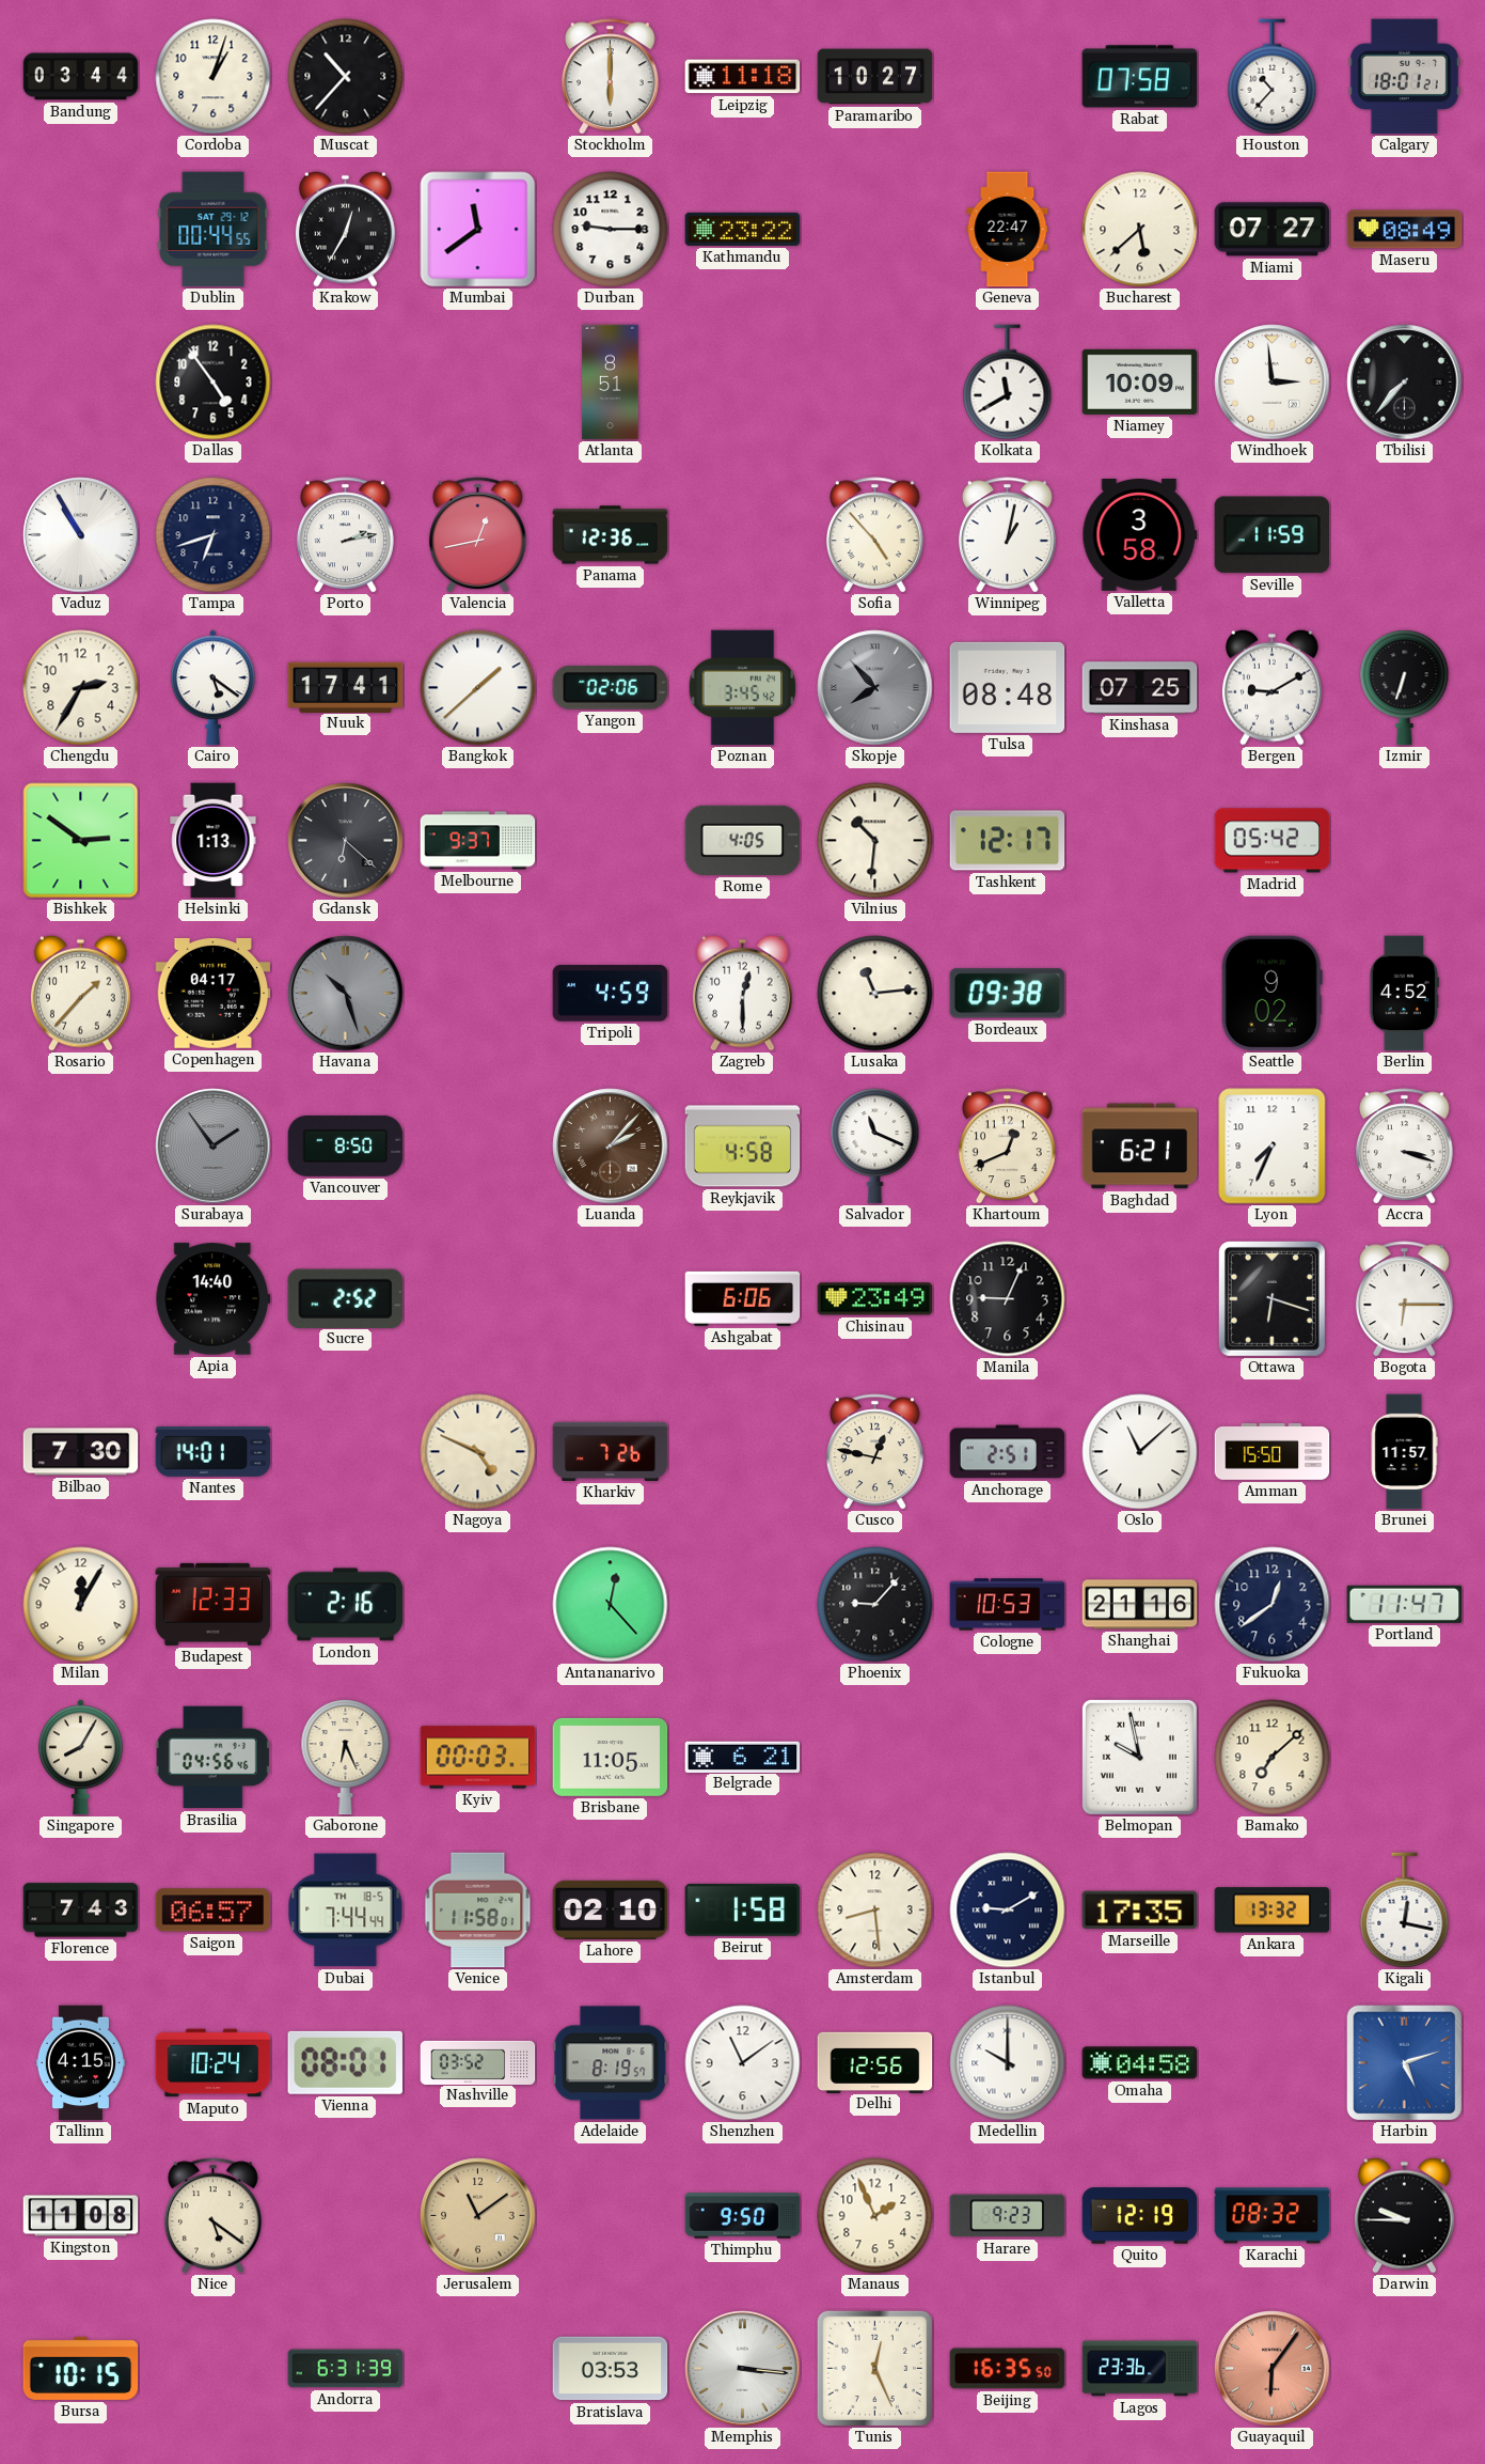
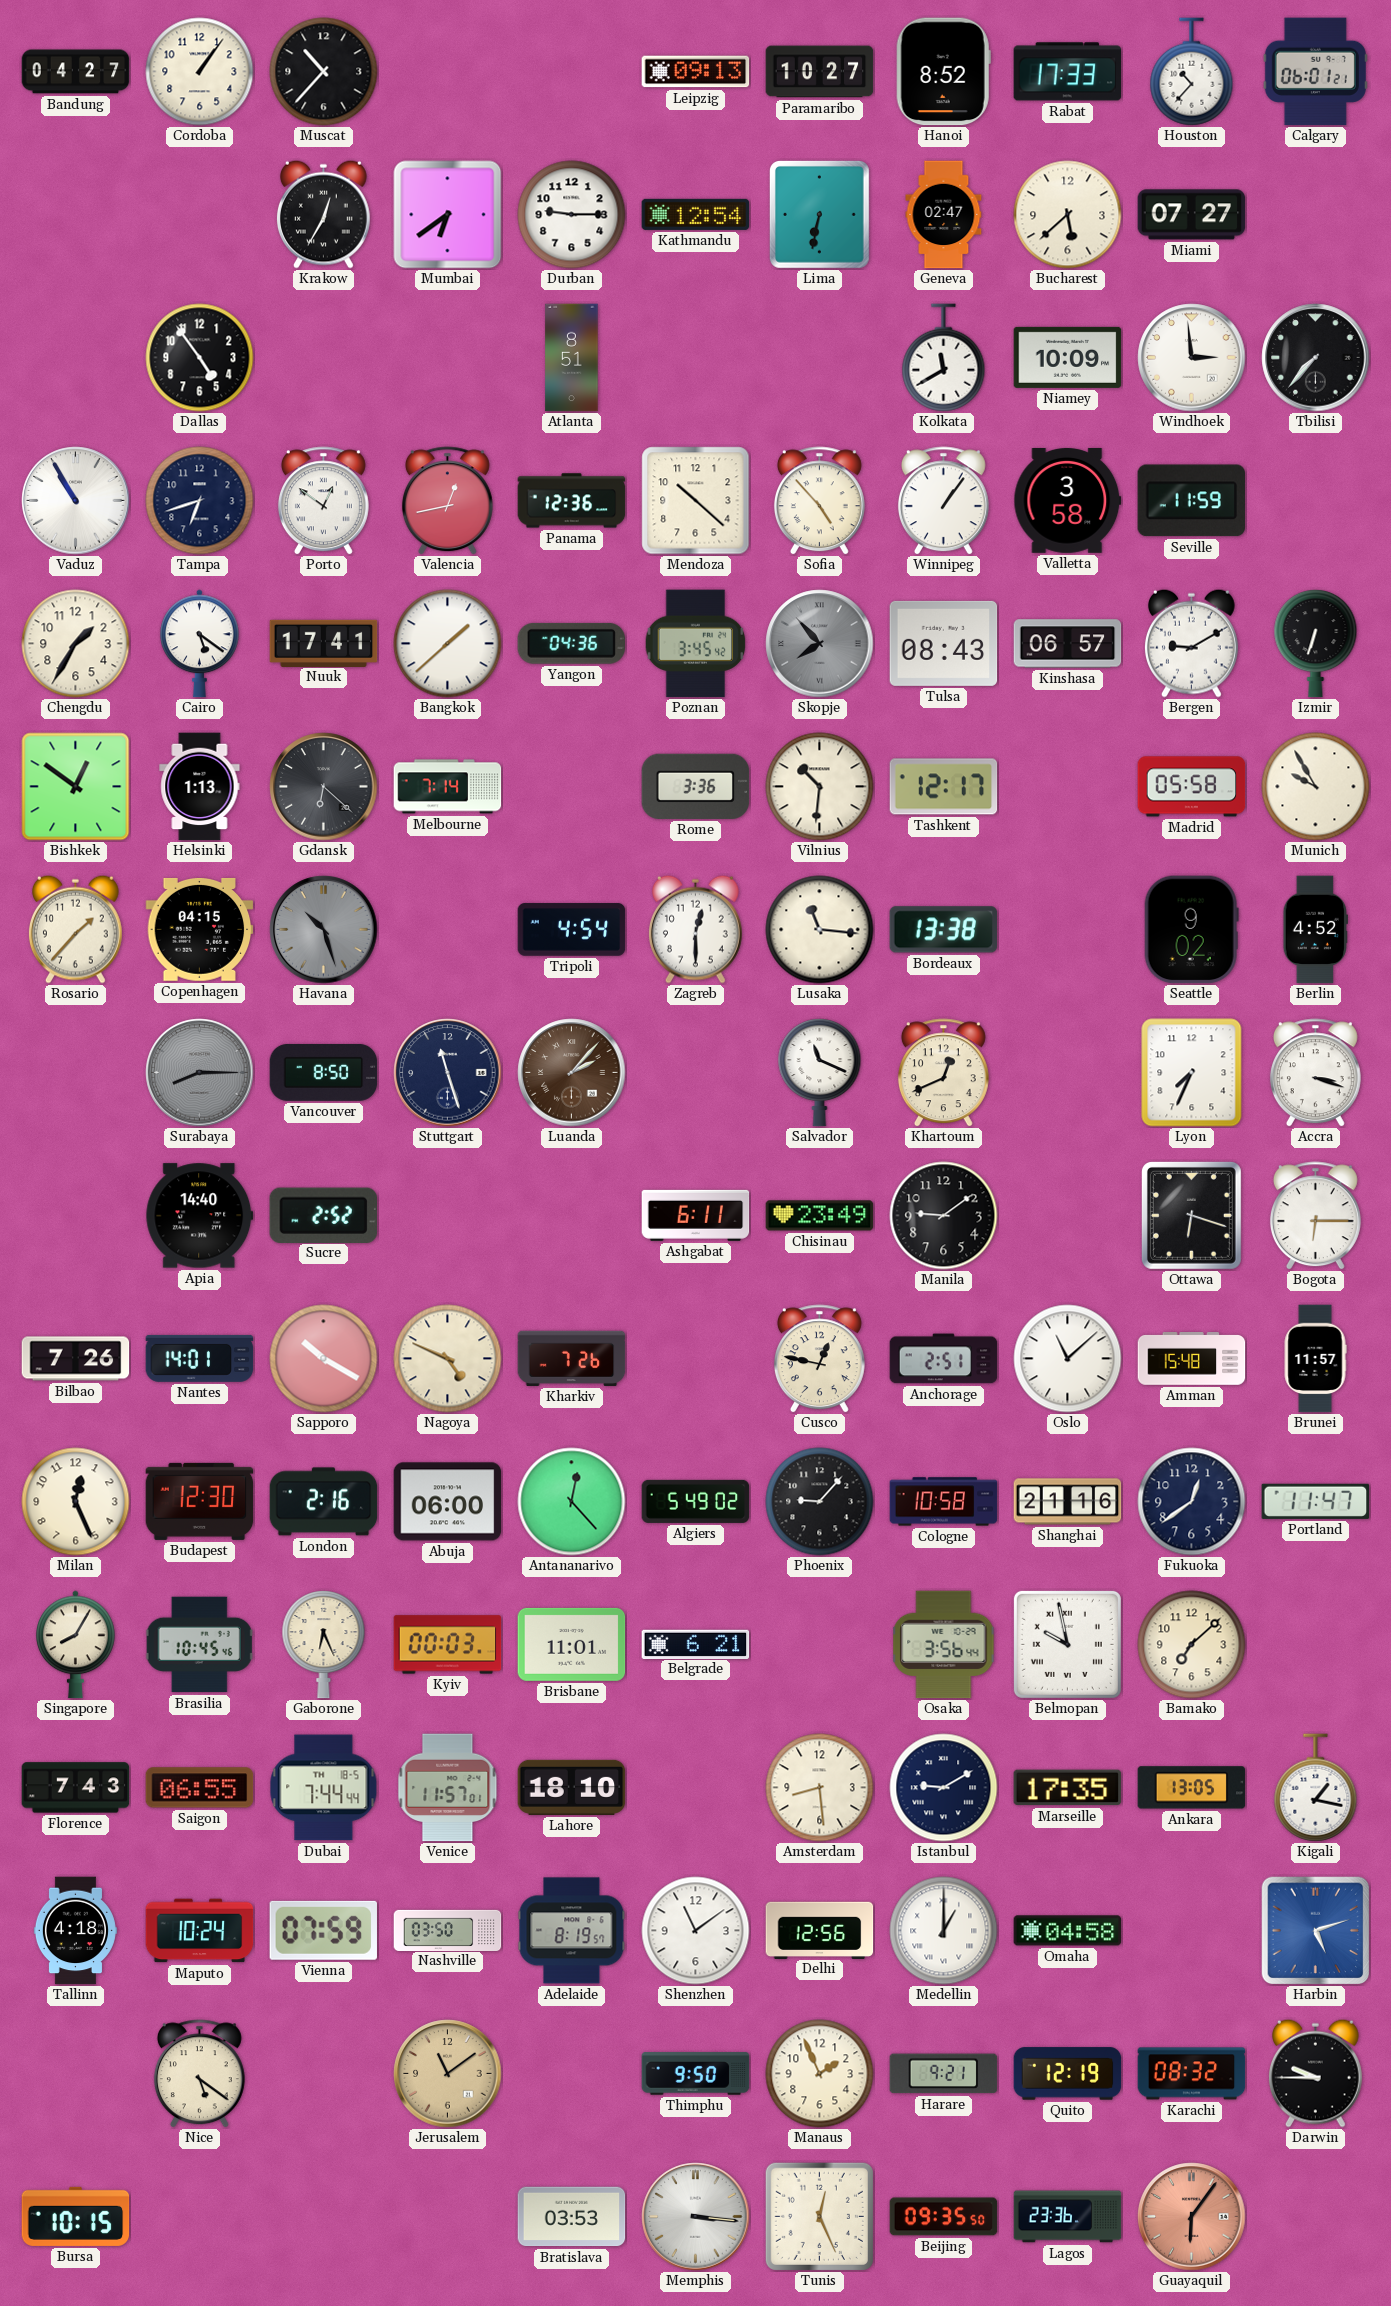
Bandung: 03:44 -> 04:27 (76, 72)
Cordoba: 1:03 -> 1:06 (200, 72)
Stockholm: 6:00 -> none (610, 77)
Leipzig: 11:18 -> 09:13 (696, 72)
Hanoi: none -> 8:52 (943, 72)
Rabat: 07:58 -> 17:33 (1068, 72)
Calgary: 18:01 -> 06:01 (1315, 72)
Dublin: 00:44 -> none (214, 230)
Mumbai: 11:39 -> 6:39 (448, 215)
Kathmandu: 23:22 -> 12:54 (696, 214)
Lima: none -> 6:32 (819, 214)
Geneva: 22:47 -> 02:47 (944, 215)
Maseru: 08:49 -> none (1405, 230)
Porto: 2:13 -> 12:51 (323, 501)
Mendoza: none -> 10:22 (696, 501)
Winnipeg: 1:02 -> 1:06 (943, 501)
Chengdu: 2:35 -> 1:35 (76, 644)
Yangon: 02:06 -> 04:36 (572, 643)
Tulsa: 08:48 -> 08:43 (944, 643)
Kinshasa: 07:25 -> 06:57 (1068, 644)
Bishkek: 2:51 -> 12:51 (76, 787)
Melbourne: 9:37 -> 7:14 (448, 787)
Rome: 4:05 -> 3:36 (696, 786)
Madrid: 05:42 -> 05:58 (1192, 787)
Munich: none -> 9:55 (1316, 787)
Copenhagen: 04:17 -> 04:15 (200, 929)
Tripoli: 4:59 -> 4:54 (572, 930)
Lusaka: 11:14 -> 11:16 (820, 930)
Bordeaux: 09:38 -> 13:38 (944, 930)
Surabaya: 1:54 -> 8:15 (200, 1073)
Stuttgart: none -> 11:27 (448, 1073)
Reykjavik: 4:58 -> none (743, 1147)
Baghdad: 6:21 -> none (1140, 1147)
Ashgabat: 6:06 -> 6:11 (696, 1215)
Manila: 9:04 -> 9:09 (944, 1216)
Bilbao: 7:30 -> 7:26 (76, 1359)
Sapporo: none -> 10:20 (324, 1359)
Amman: 15:50 -> 15:48 (1192, 1359)
Milan: 12:05 -> 12:26 (76, 1502)
Budapest: 12:33 -> 12:30 (200, 1501)
Abuja: none -> 06:00 (448, 1502)
Algiers: none -> 5:49 (696, 1501)
Cologne: 10:53 -> 10:58 (944, 1502)
Brasilia: 04:56 -> 10:45 (200, 1645)
Brisbane: 11:05 -> 11:01 (572, 1644)
Osaka: none -> 3:56 (944, 1645)
Saigon: 06:57 -> 06:55 (200, 1788)
Venice: 11:58 -> 11:57 (448, 1788)
Lahore: 02:10 -> 18:10 (572, 1787)
Beirut: 1:58 -> none (743, 1909)
Ankara: 13:32 -> 13:05 (1192, 1788)
Kigali: 12:17 -> 1:17 (1316, 1788)
Tallinn: 4:15 -> 4:18 (75, 1931)
Vienna: 08:01 -> 07:59 (323, 1930)
Nashville: 03:52 -> 03:50 (448, 1930)
Medellin: 10:00 -> 1:00 (944, 1931)
Kingston: 11:08 -> none (81, 2216)
Harare: 9:23 -> 9:21 (944, 2074)
Andorra: 6:31 -> none (346, 2369)
Beijing: 16:35 -> 09:35 (944, 2217)
